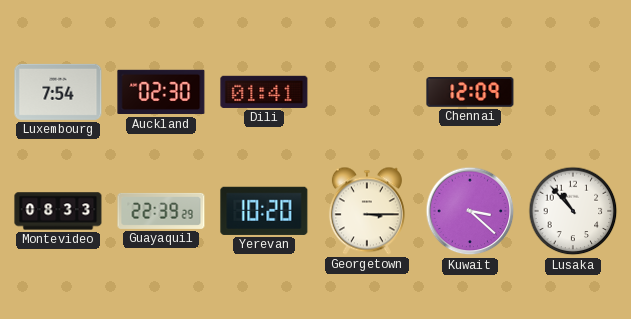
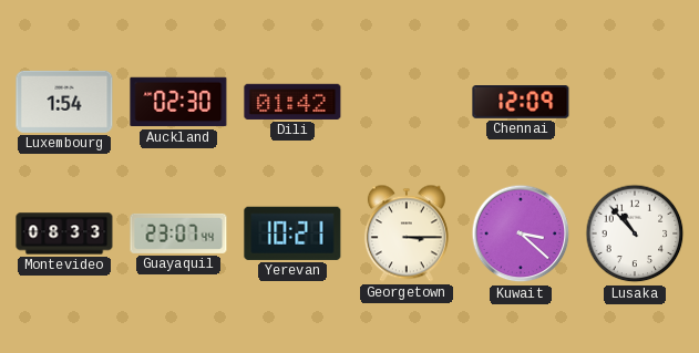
Luxembourg: 7:54 -> 1:54 (64, 102)
Dili: 01:41 -> 01:42 (292, 102)
Guayaquil: 22:39 -> 23:07 (178, 233)
Yerevan: 10:20 -> 10:21 (292, 233)
